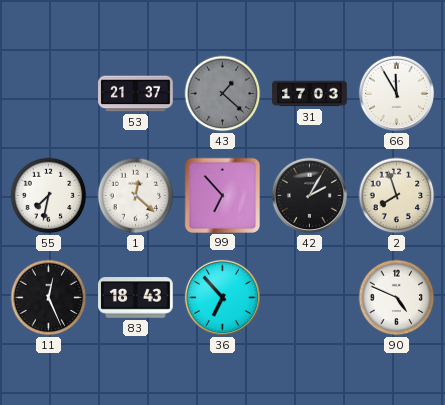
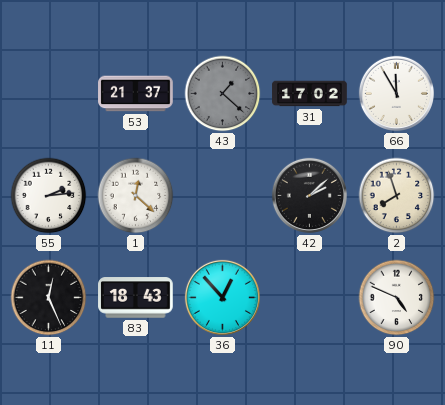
31: 17:03 -> 17:02 (310, 94)
55: 7:32 -> 2:14 (49, 196)
99: 6:53 -> none (222, 195)
42: 2:05 -> 2:08 (309, 195)
36: 6:53 -> 12:53 (222, 297)
